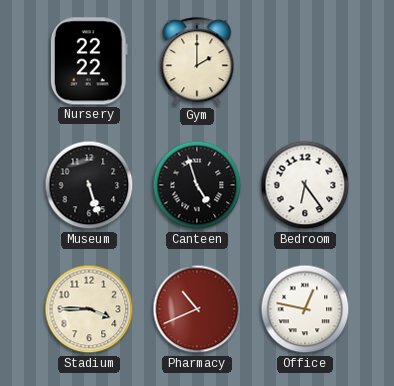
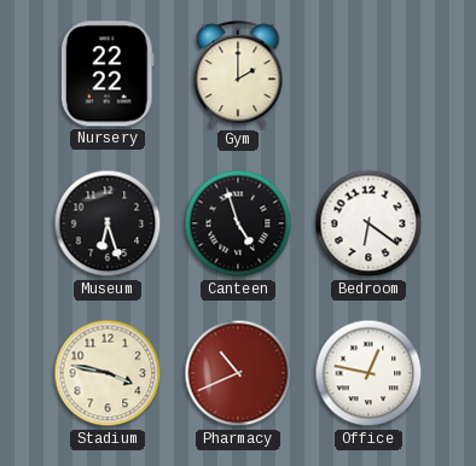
Museum: 5:27 -> 6:27 (108, 223)
Bedroom: 6:24 -> 6:21 (368, 223)
Stadium: 3:45 -> 3:47 (108, 373)
